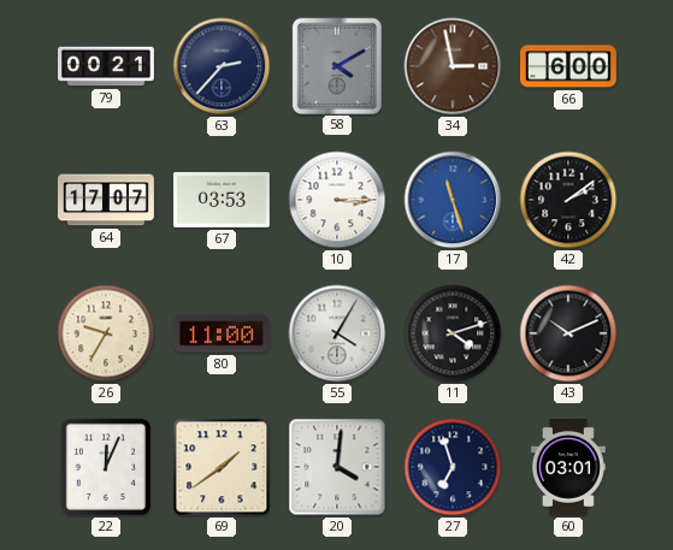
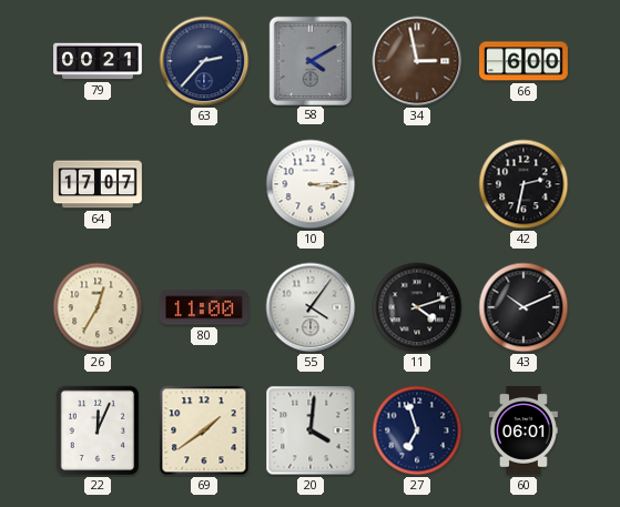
67: 03:53 -> none (223, 200)
17: 11:27 -> none (453, 200)
42: 2:09 -> 2:32 (524, 184)
26: 9:35 -> 12:35 (98, 307)
55: 4:05 -> 4:06 (311, 307)
60: 03:01 -> 06:01 (524, 432)
